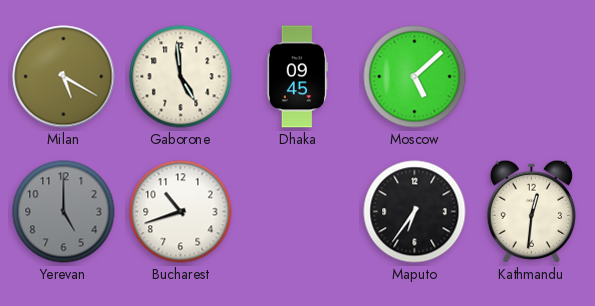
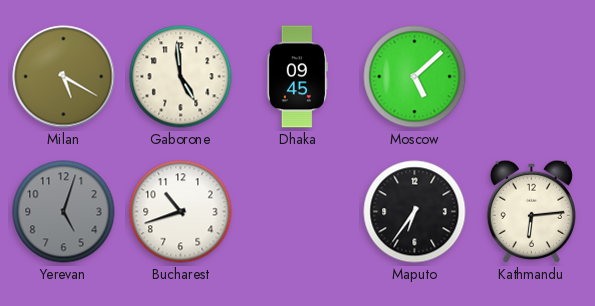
Yerevan: 5:00 -> 5:03 (64, 212)
Kathmandu: 12:31 -> 6:14 (531, 211)
